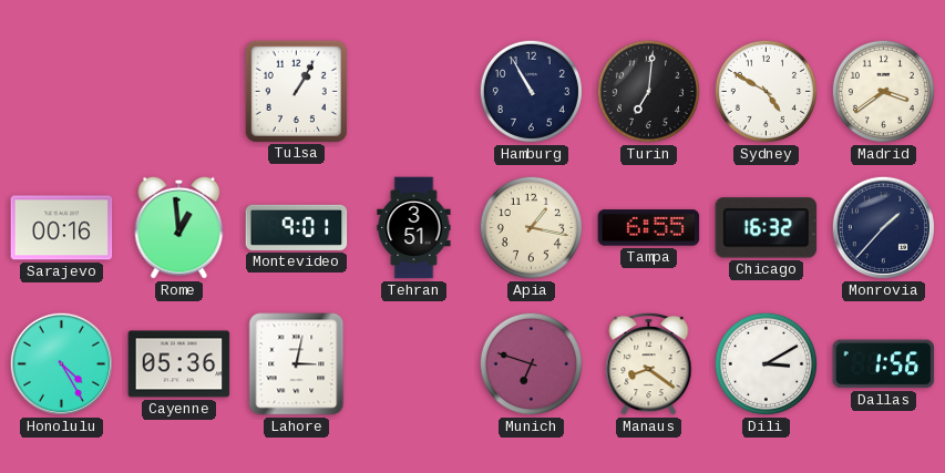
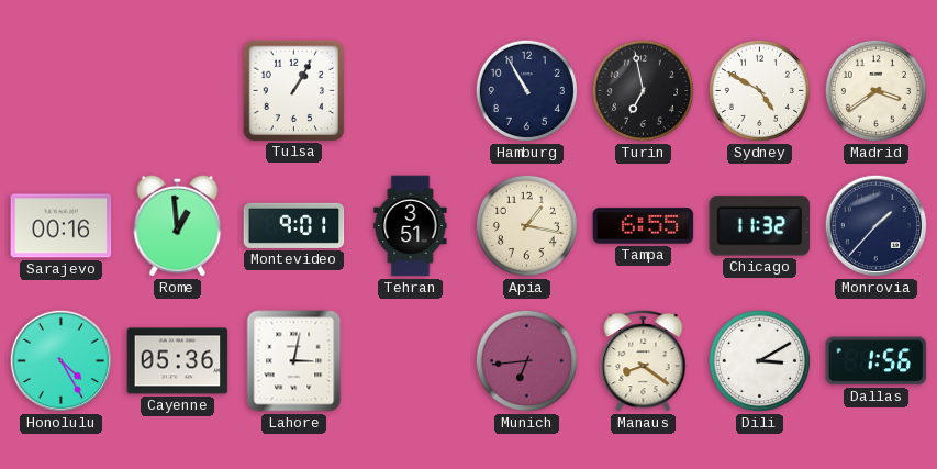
Turin: 7:01 -> 6:58 (643, 90)
Chicago: 16:32 -> 11:32 (760, 226)
Munich: 6:48 -> 6:44 (526, 360)
